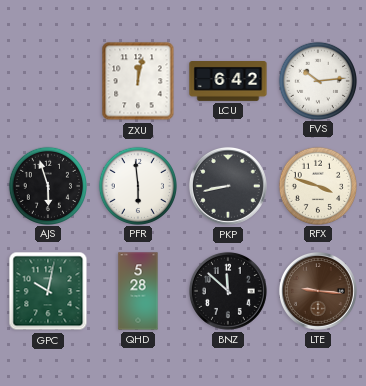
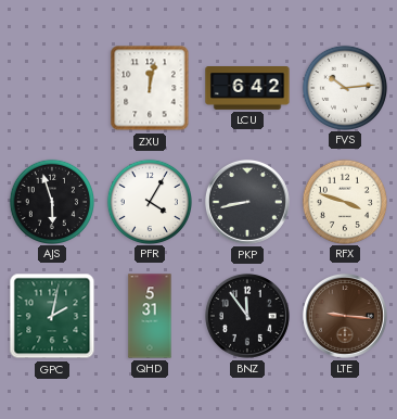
PFR: 5:59 -> 4:05 (149, 201)
GPC: 10:02 -> 2:02 (52, 316)
QHD: 5:28 -> 5:31 (150, 316)
BNZ: 11:52 -> 11:54 (247, 316)
